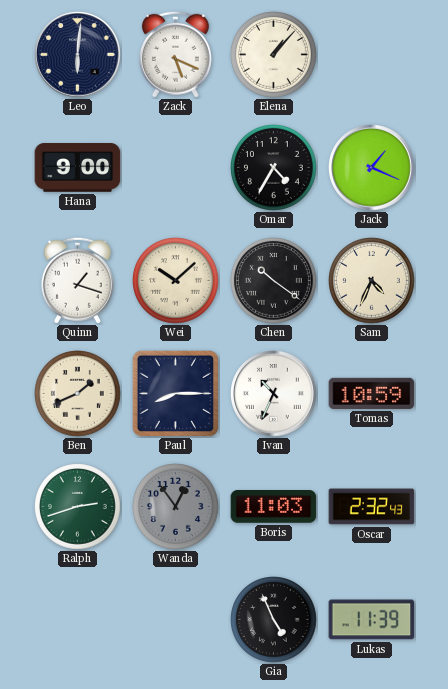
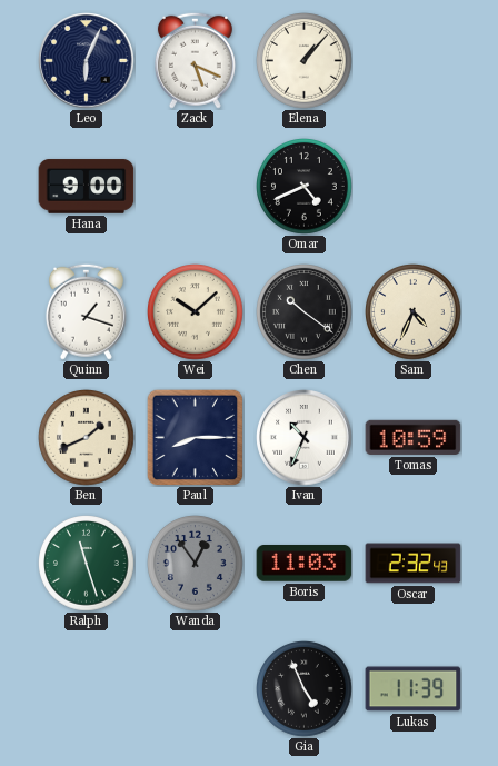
Leo: 6:01 -> 6:04 (87, 61)
Omar: 4:35 -> 4:41 (305, 187)
Jack: 1:19 -> none (372, 168)
Ralph: 2:42 -> 11:27 (87, 564)
